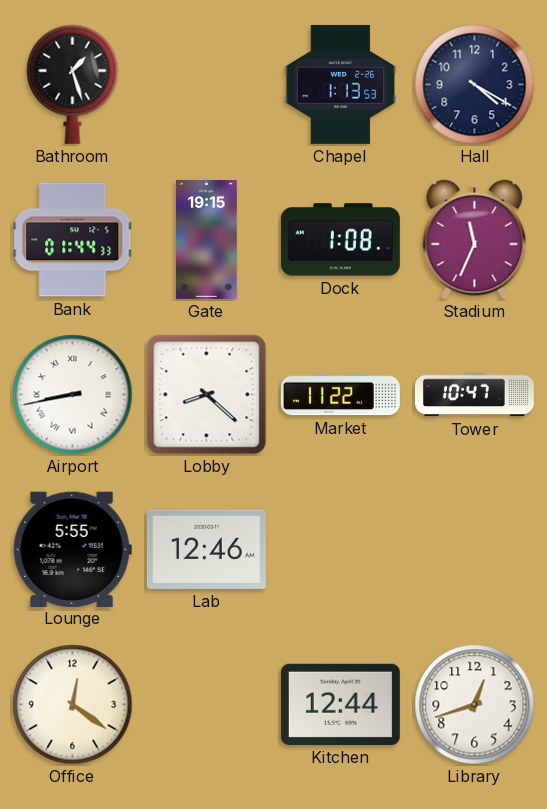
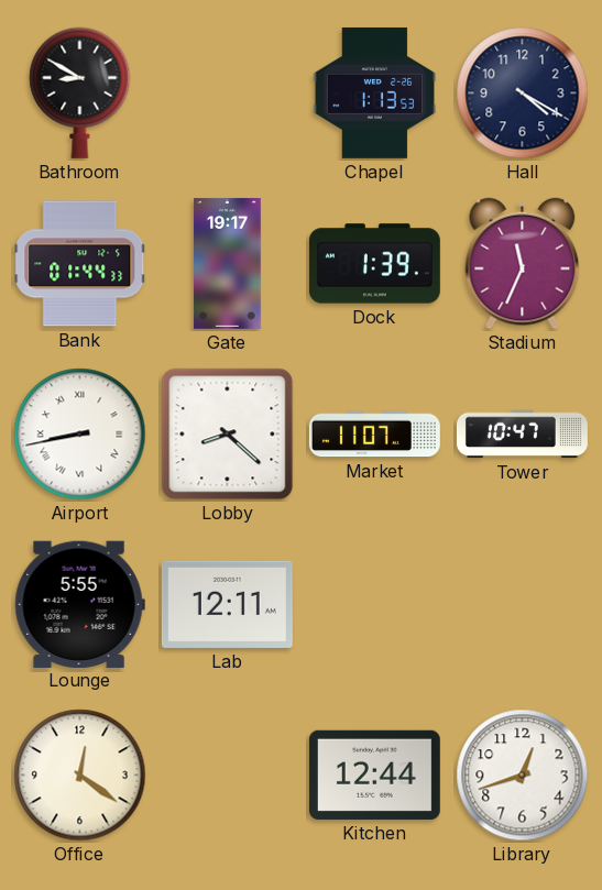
Bathroom: 1:27 -> 8:50 (80, 92)
Gate: 19:15 -> 19:17 (228, 263)
Dock: 1:08 -> 1:39 (374, 264)
Market: 11:22 -> 11:07 (374, 435)
Lab: 12:46 -> 12:11 (227, 604)
